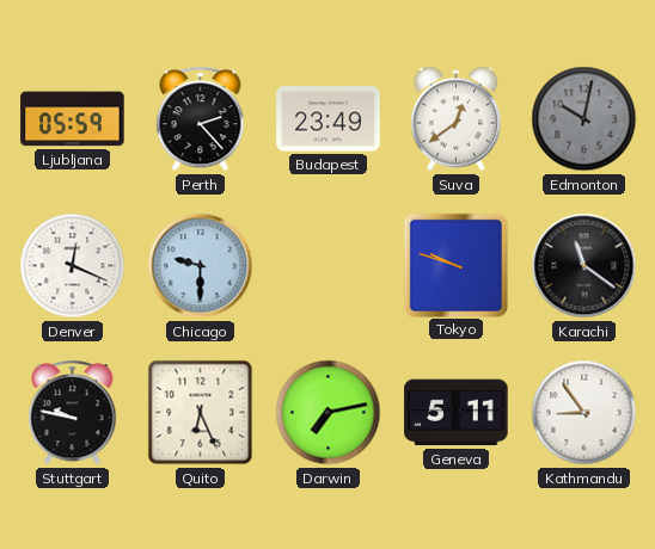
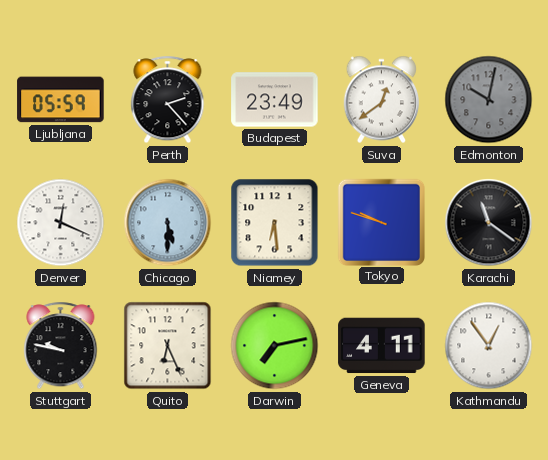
Chicago: 9:30 -> 5:30 (168, 223)
Niamey: none -> 6:29 (275, 223)
Geneva: 5:11 -> 4:11 (382, 346)
Kathmandu: 8:54 -> 12:54 (489, 346)
